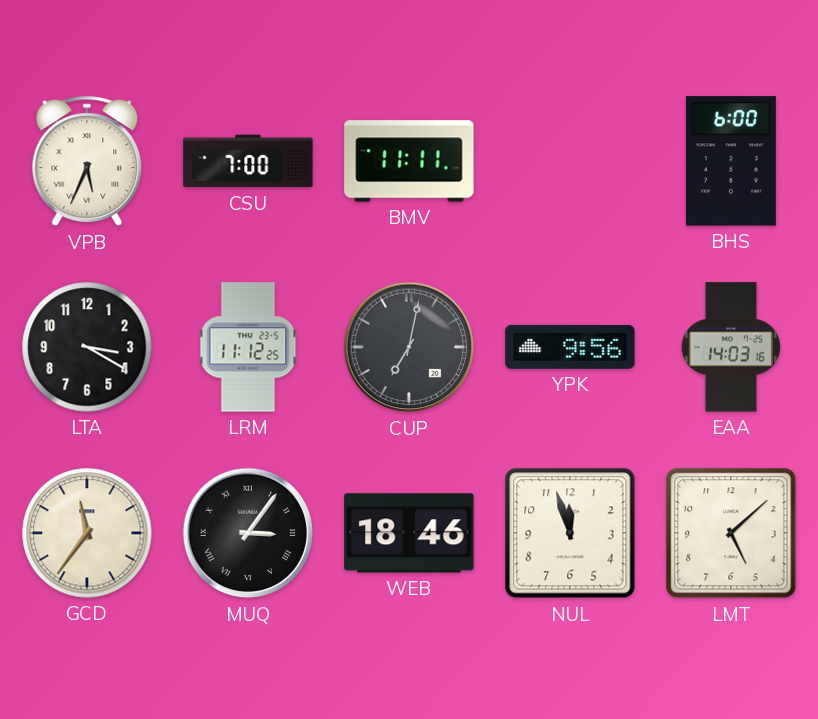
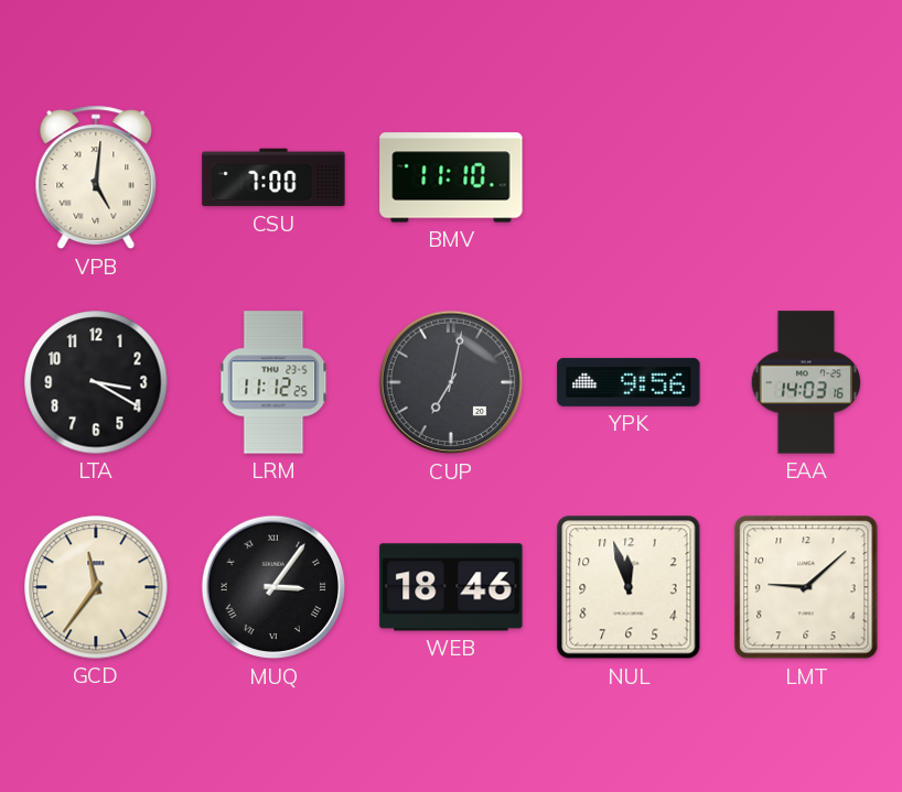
VPB: 5:34 -> 5:01 (96, 177)
BMV: 11:11 -> 11:10 (451, 177)
BHS: 6:00 -> none (731, 161)
LMT: 5:08 -> 9:08 (806, 587)
